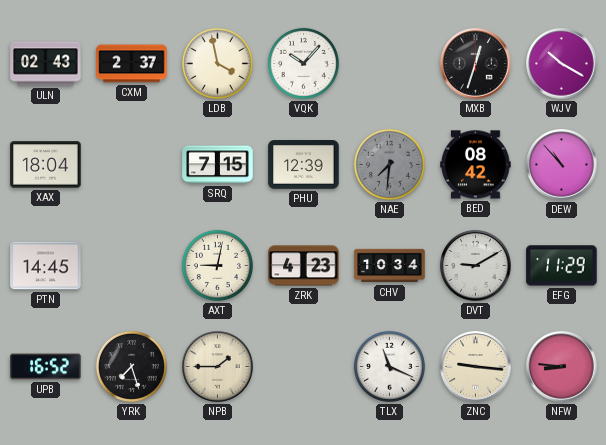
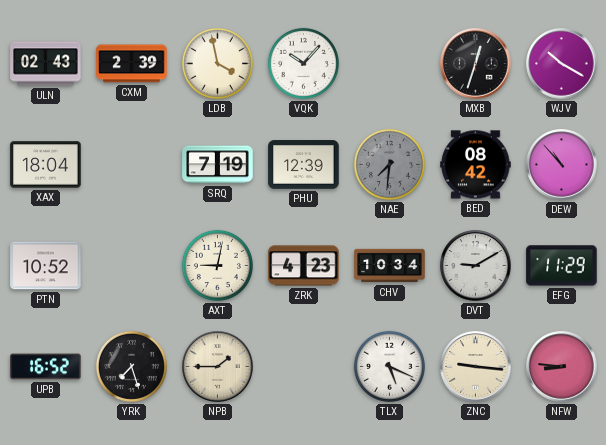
CXM: 2:37 -> 2:39 (132, 64)
SRQ: 7:15 -> 7:19 (218, 165)
PTN: 14:45 -> 10:52 (46, 266)
TLX: 11:19 -> 5:19 (389, 366)
